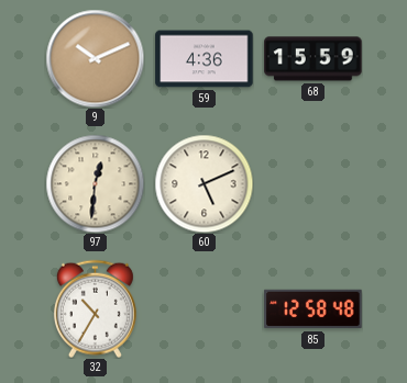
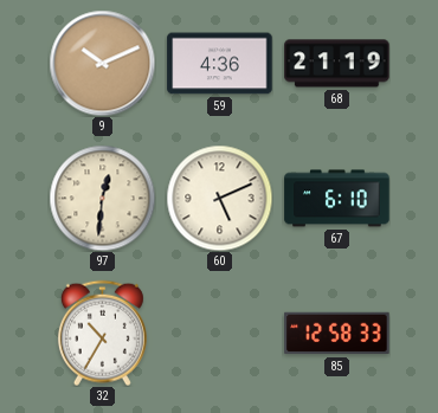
68: 15:59 -> 21:19 (337, 64)
67: none -> 6:10 (337, 199)
85: 12:58:48 -> 12:58:33 (337, 334)
